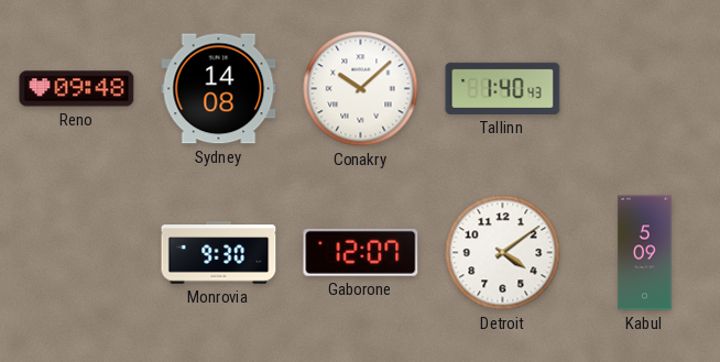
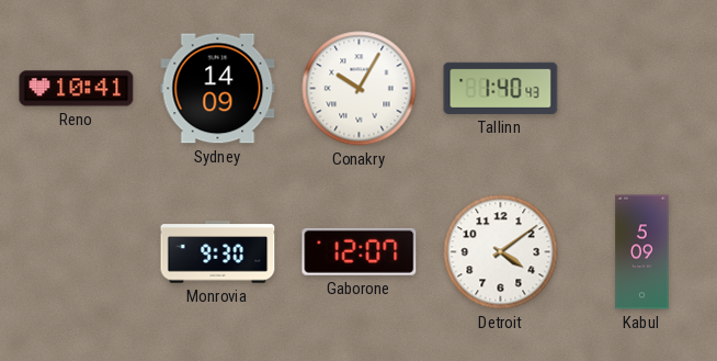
Reno: 09:48 -> 10:41 (77, 89)
Sydney: 14:08 -> 14:09 (218, 89)
Conakry: 10:08 -> 10:05 (360, 89)
